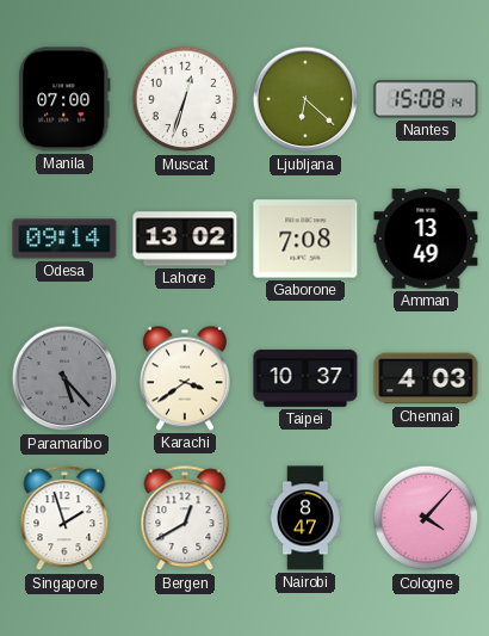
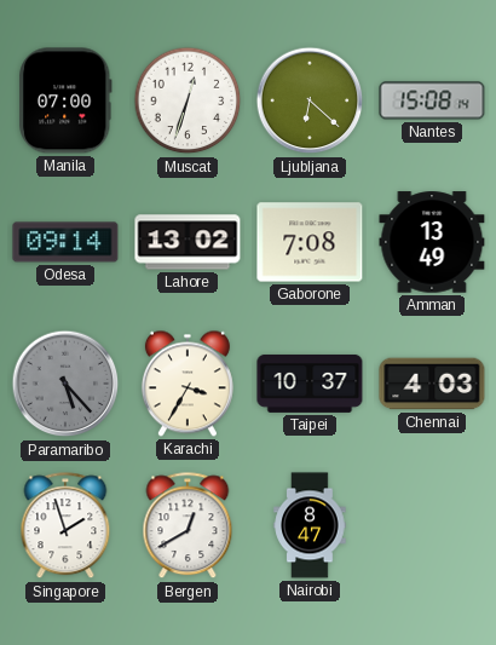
Karachi: 3:39 -> 3:35 (188, 384)
Cologne: 4:07 -> none (426, 518)
